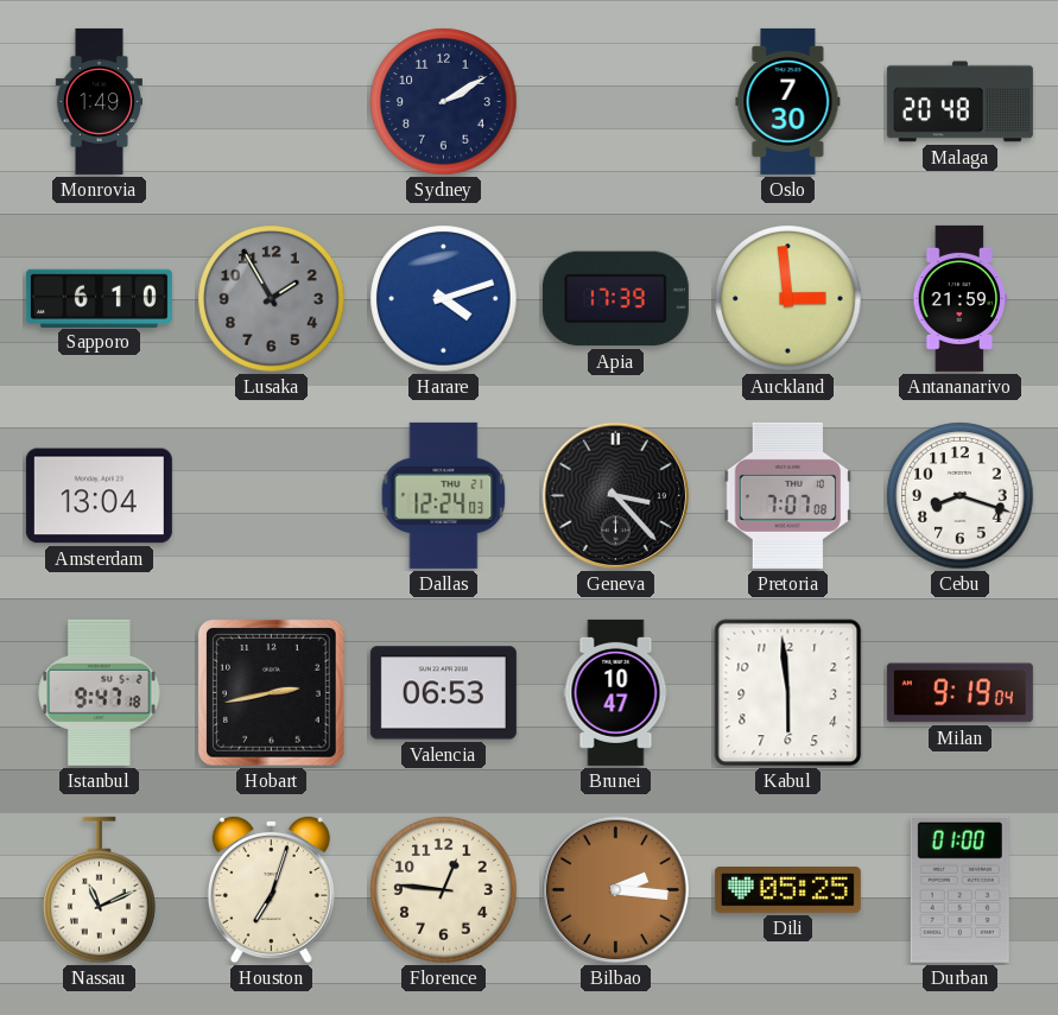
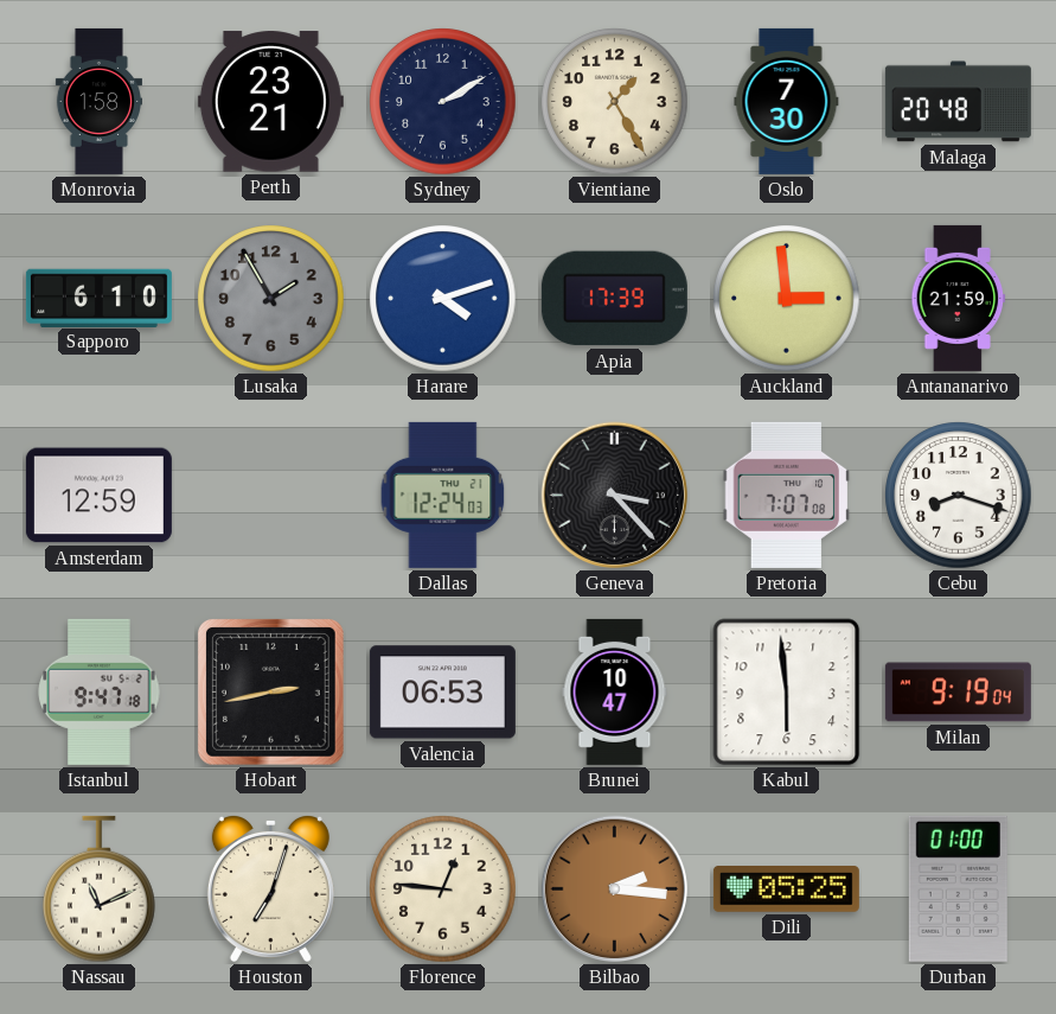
Monrovia: 1:49 -> 1:58 (98, 101)
Perth: none -> 23:21 (270, 102)
Vientiane: none -> 1:25 (615, 102)
Amsterdam: 13:04 -> 12:59 (98, 496)
